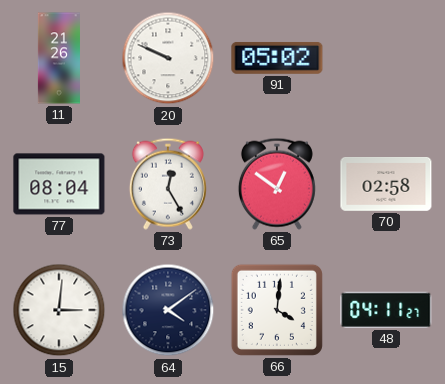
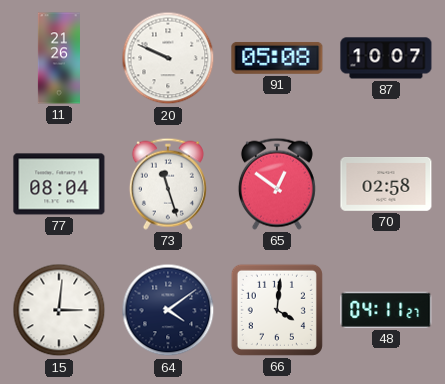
91: 05:02 -> 05:08 (277, 58)
87: none -> 10:07 (386, 58)
73: 12:25 -> 11:27 (168, 184)
